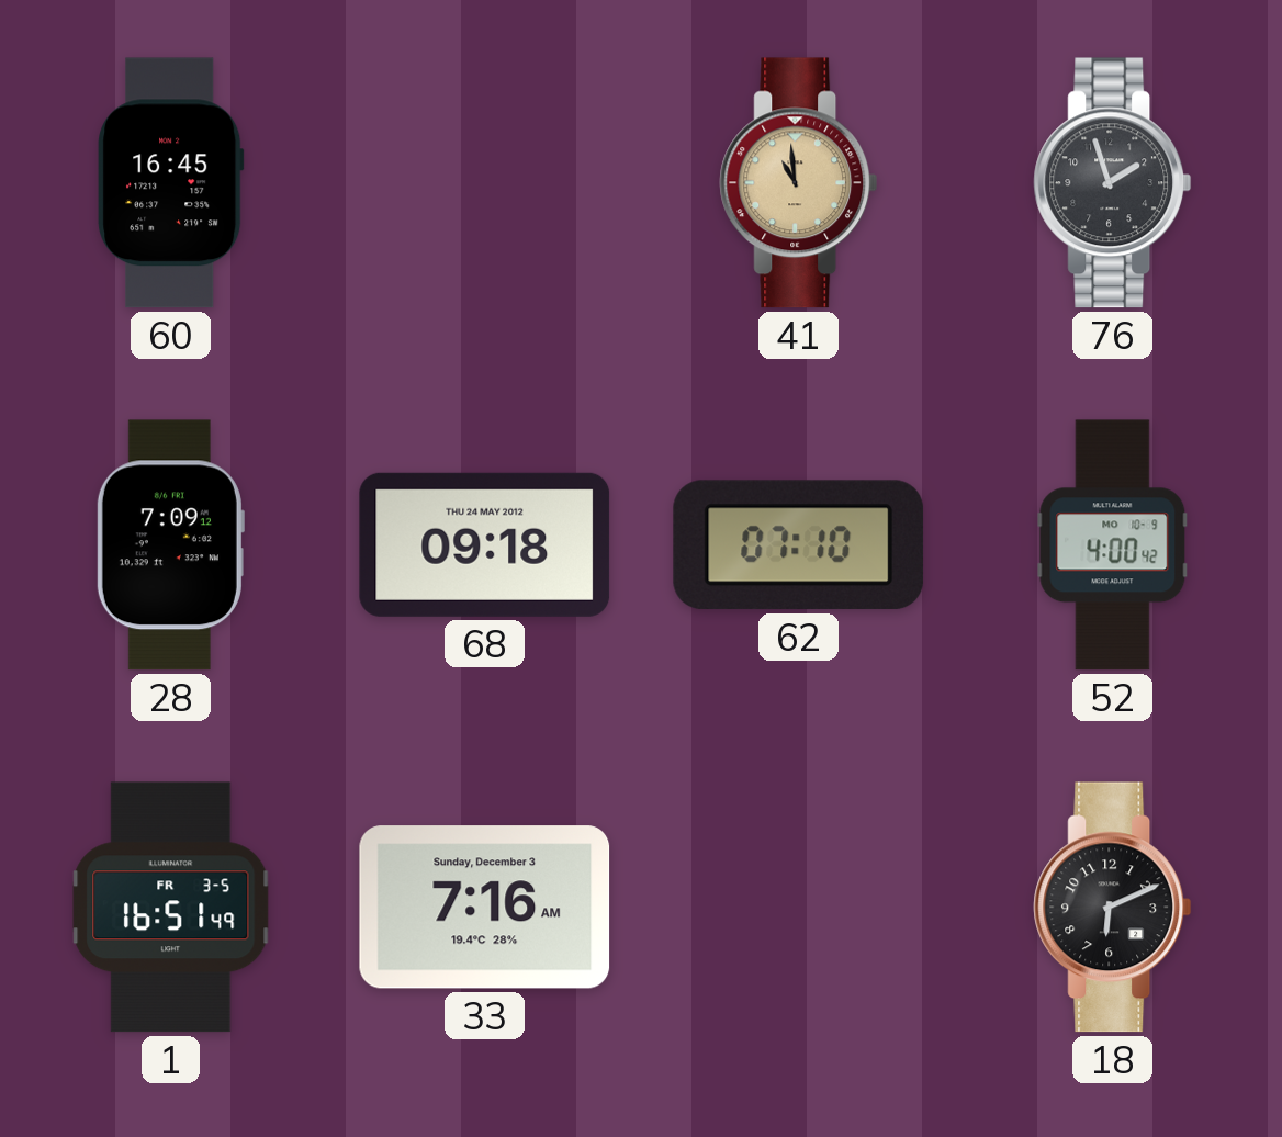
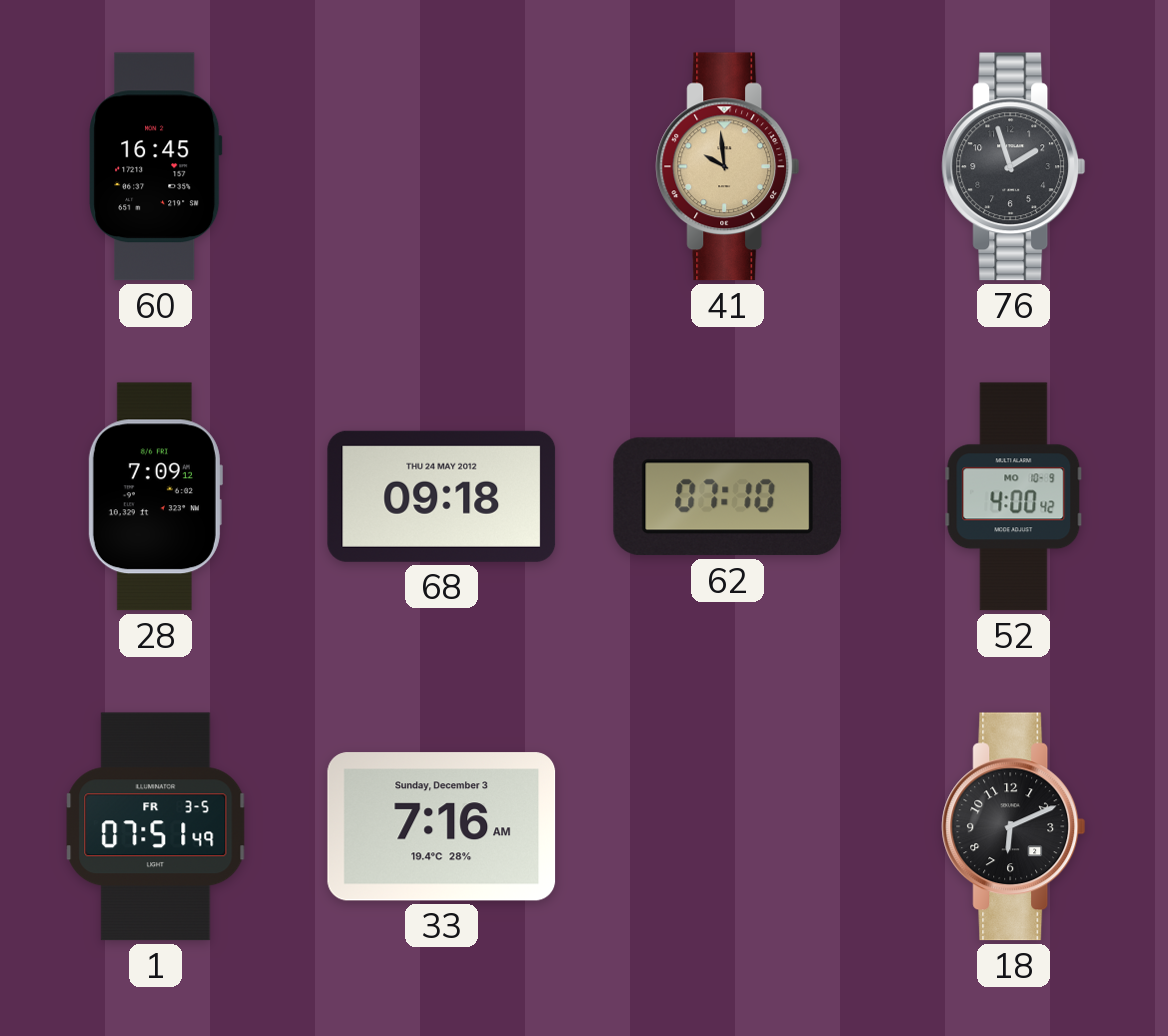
41: 10:59 -> 9:59 (728, 167)
1: 16:51 -> 07:51 (156, 827)
